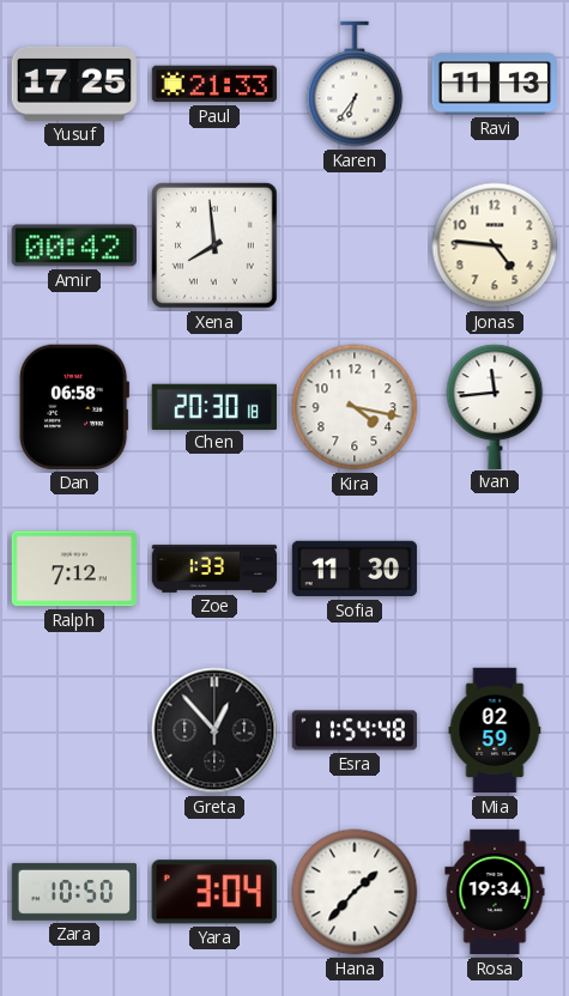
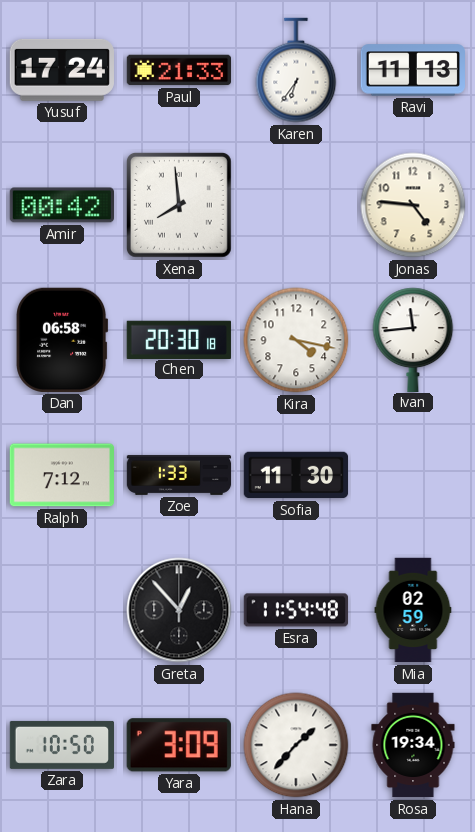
Yusuf: 17:25 -> 17:24 (62, 70)
Yara: 3:04 -> 3:09 (179, 745)
